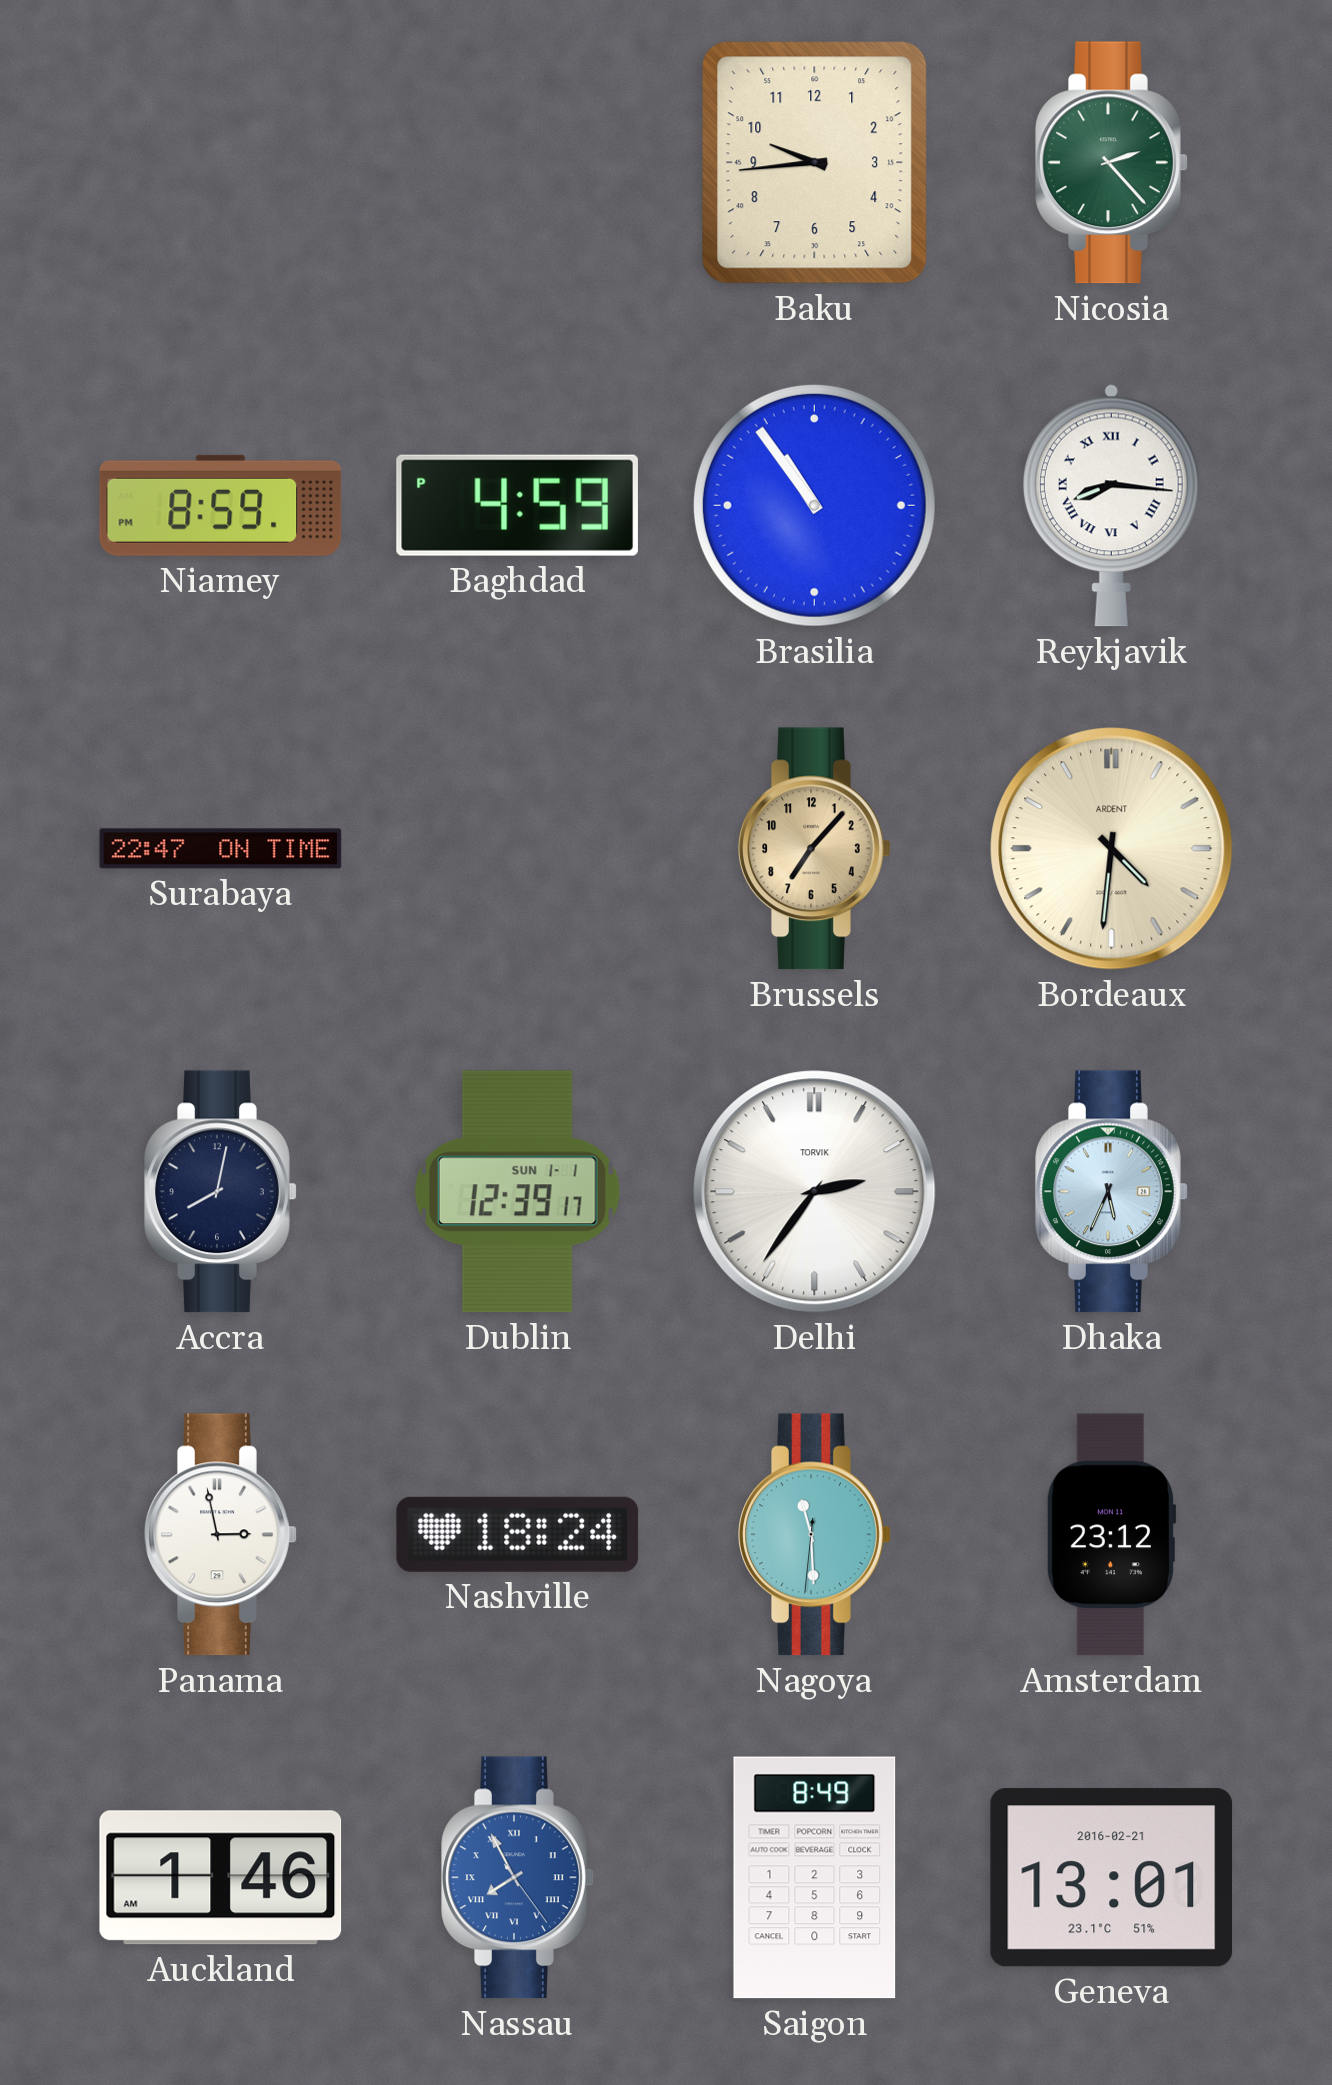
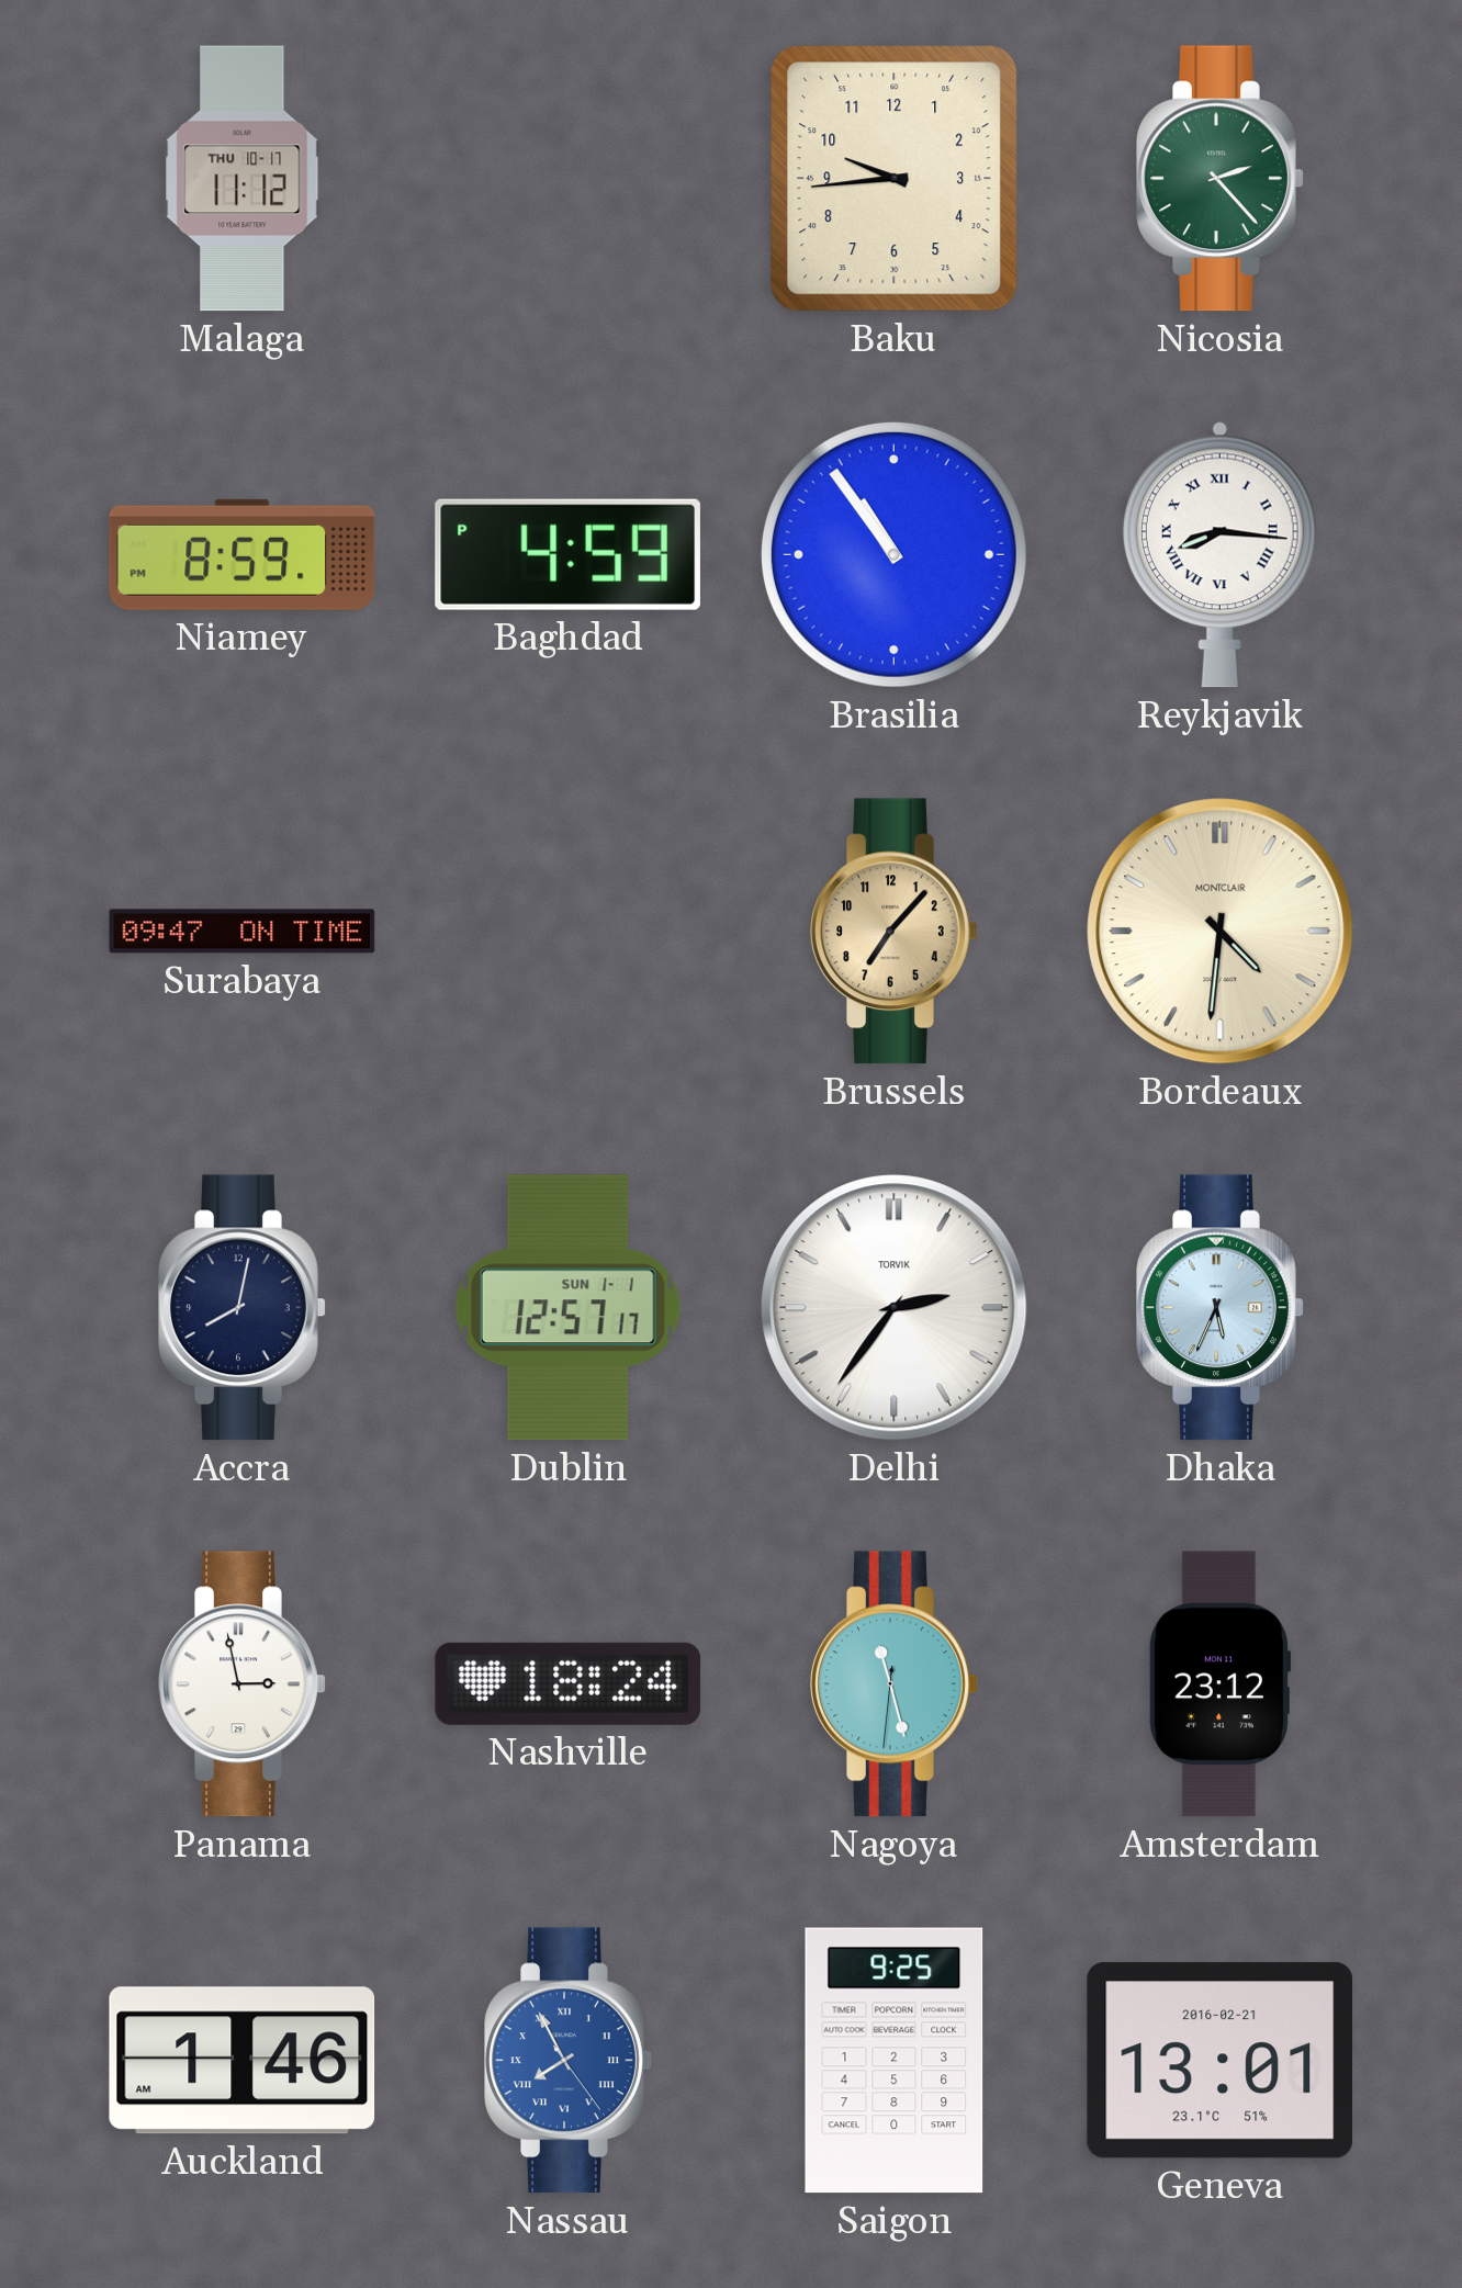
Malaga: none -> 11:12 (243, 179)
Surabaya: 22:47 -> 09:47 (243, 932)
Bordeaux brand: ARDENT -> MONTCLAIR (1221, 932)
Dublin: 12:39 -> 12:57 (567, 1308)
Nagoya: 11:29 -> 11:27 (895, 1684)
Saigon: 8:49 -> 9:25 (895, 2061)
